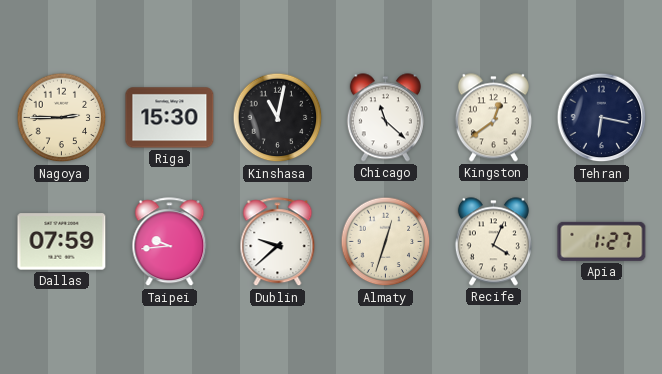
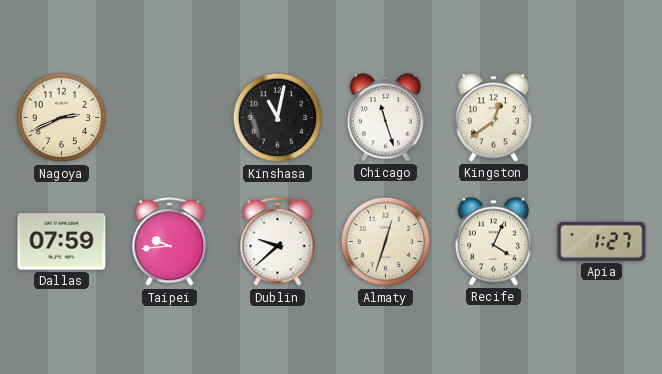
Nagoya: 2:45 -> 2:41 (62, 118)
Riga: 15:30 -> none (170, 118)
Chicago: 11:22 -> 11:27 (385, 118)
Tehran: 6:17 -> none (602, 118)
